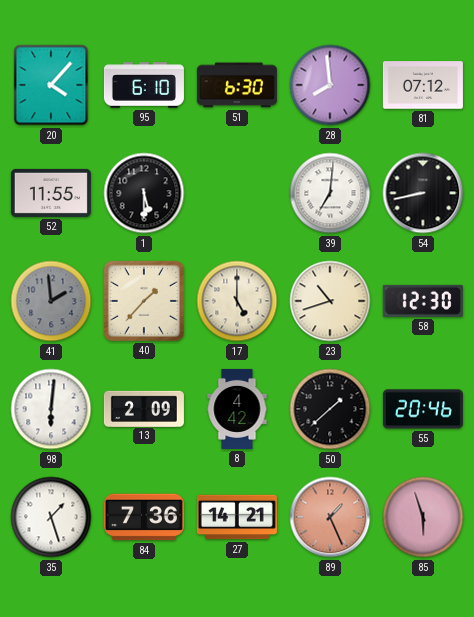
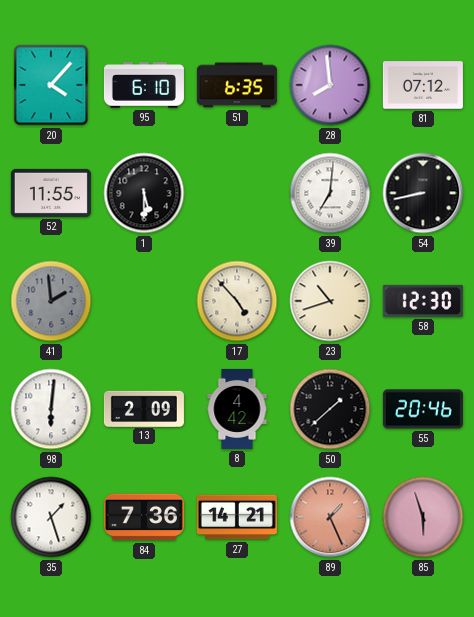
51: 6:30 -> 6:35 (237, 85)
40: 1:37 -> none (144, 301)
17: 5:00 -> 4:53 (237, 301)
